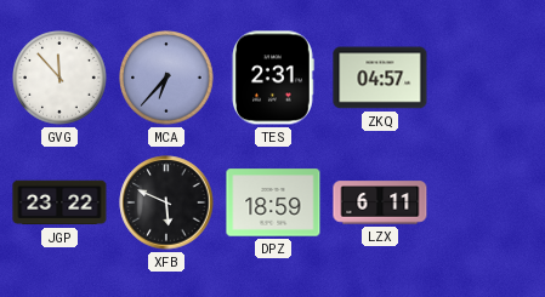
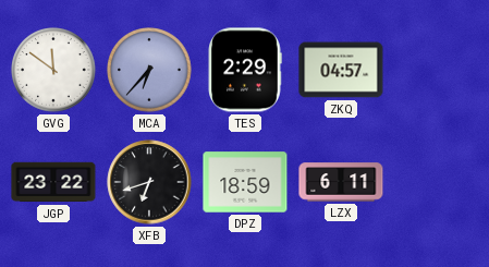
GVG: 11:53 -> 11:51 (54, 71)
TES: 2:31 -> 2:29 (245, 70)
XFB: 5:49 -> 6:42 (149, 182)
